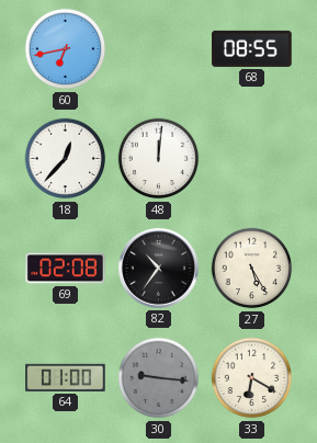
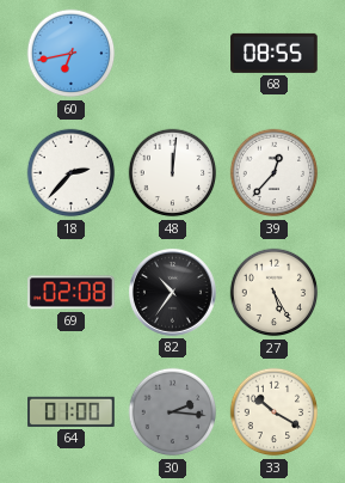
18: 12:37 -> 2:37 (72, 173)
39: none -> 12:37 (275, 173)
30: 9:16 -> 2:16 (173, 412)
33: 6:20 -> 10:20 (275, 412)
